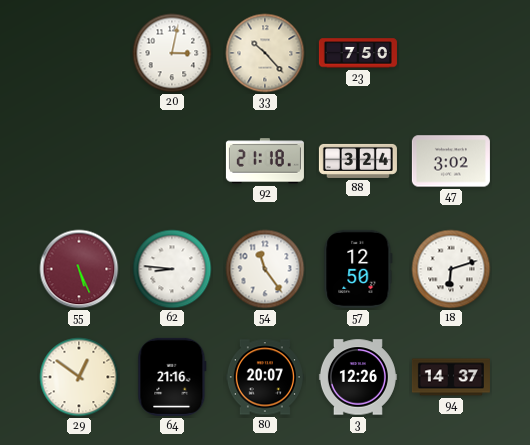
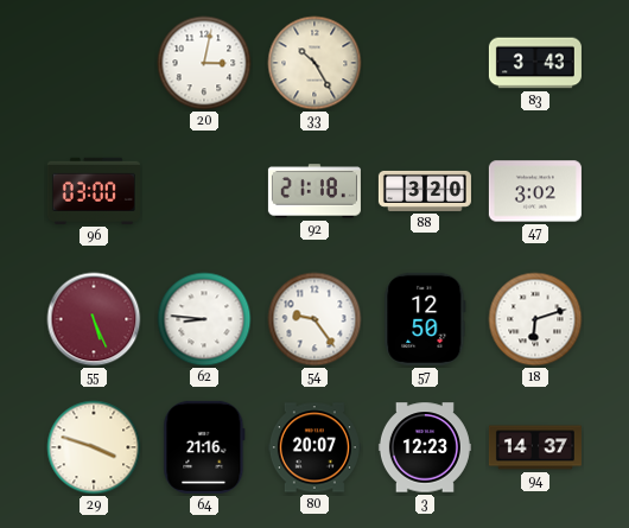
33: 10:23 -> 10:25 (314, 63)
23: 7:50 -> none (358, 53)
83: none -> 3:43 (535, 63)
96: none -> 03:00 (94, 191)
88: 3:24 -> 3:20 (425, 191)
54: 11:24 -> 9:24 (314, 319)
29: 12:51 -> 3:48 (94, 447)
3: 12:26 -> 12:23 (425, 447)
